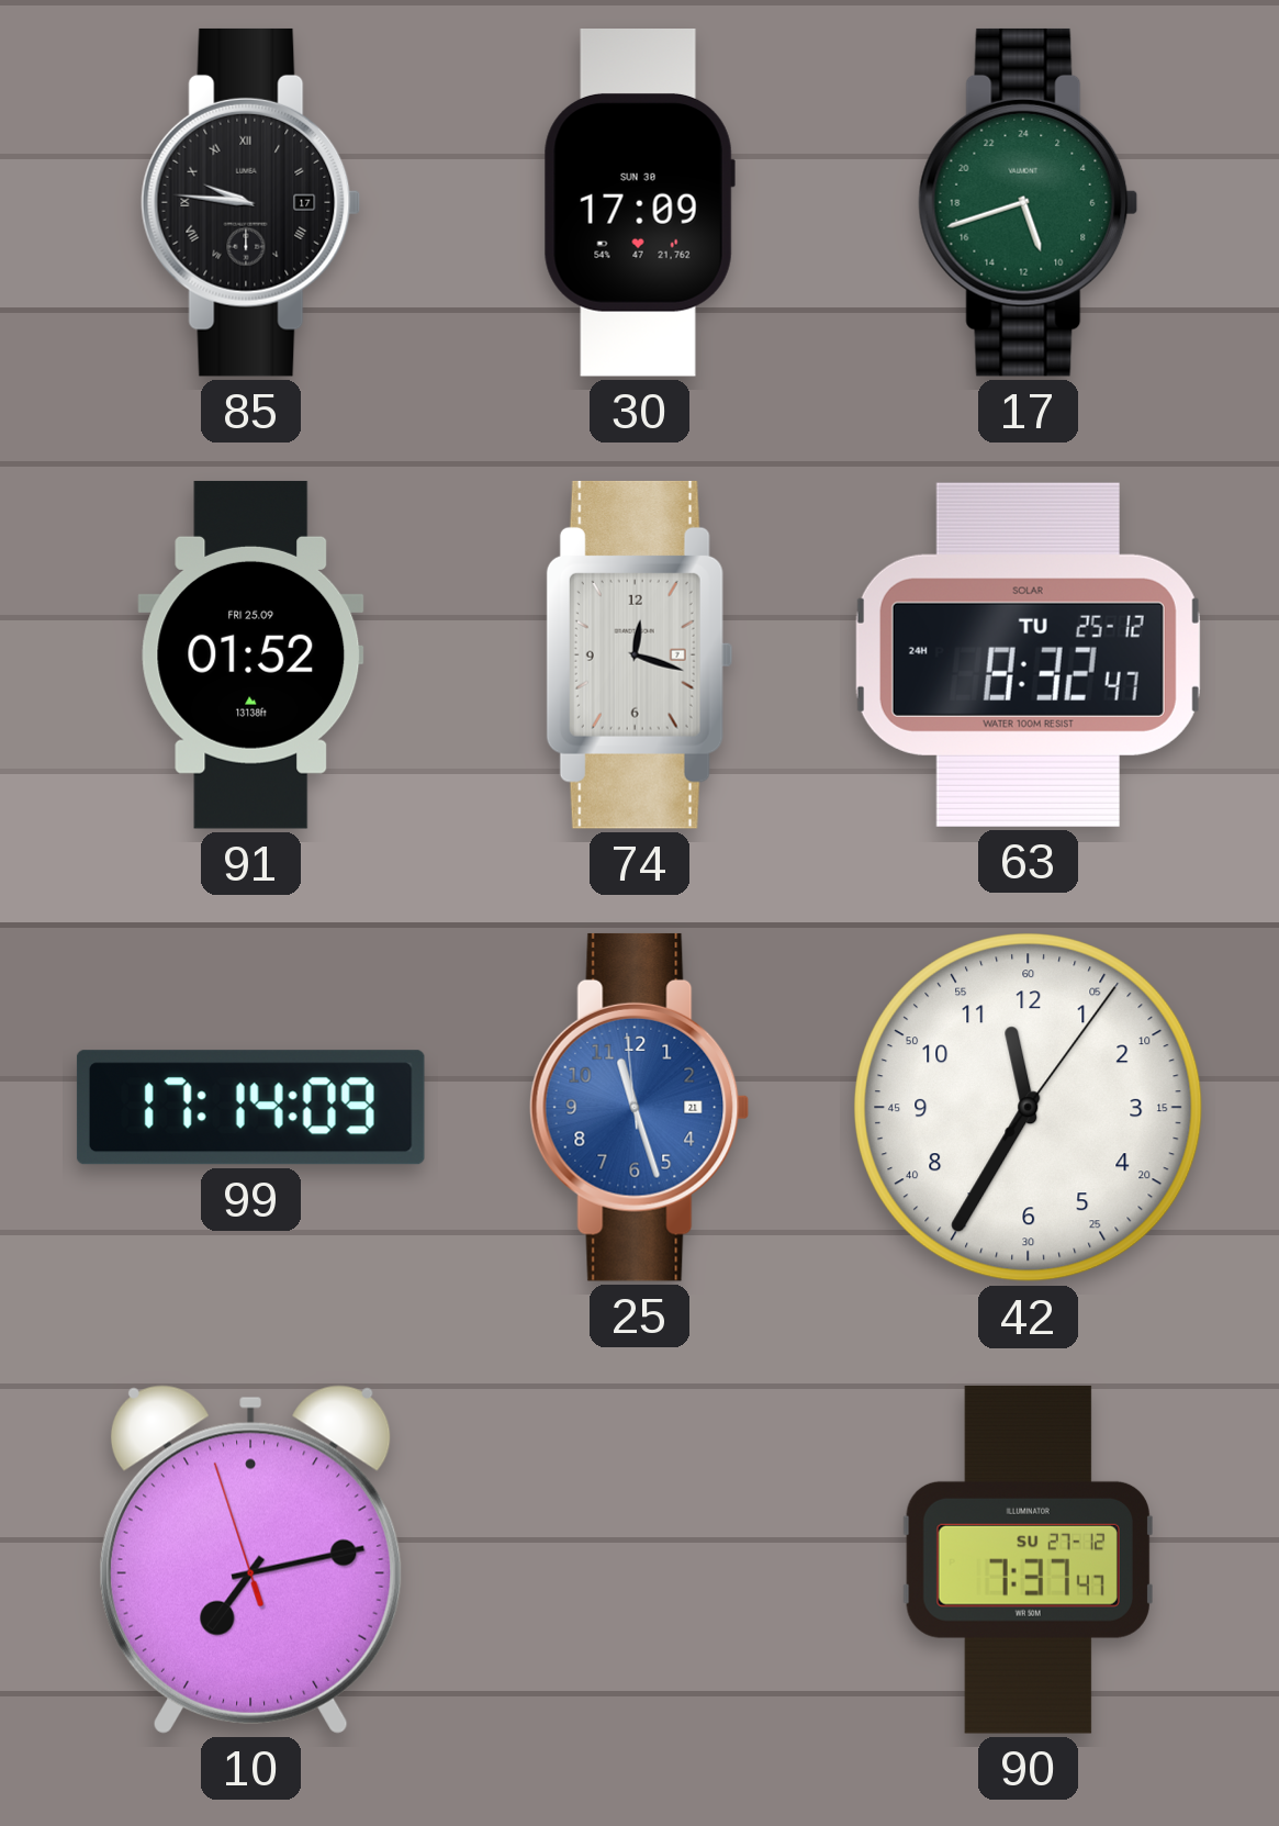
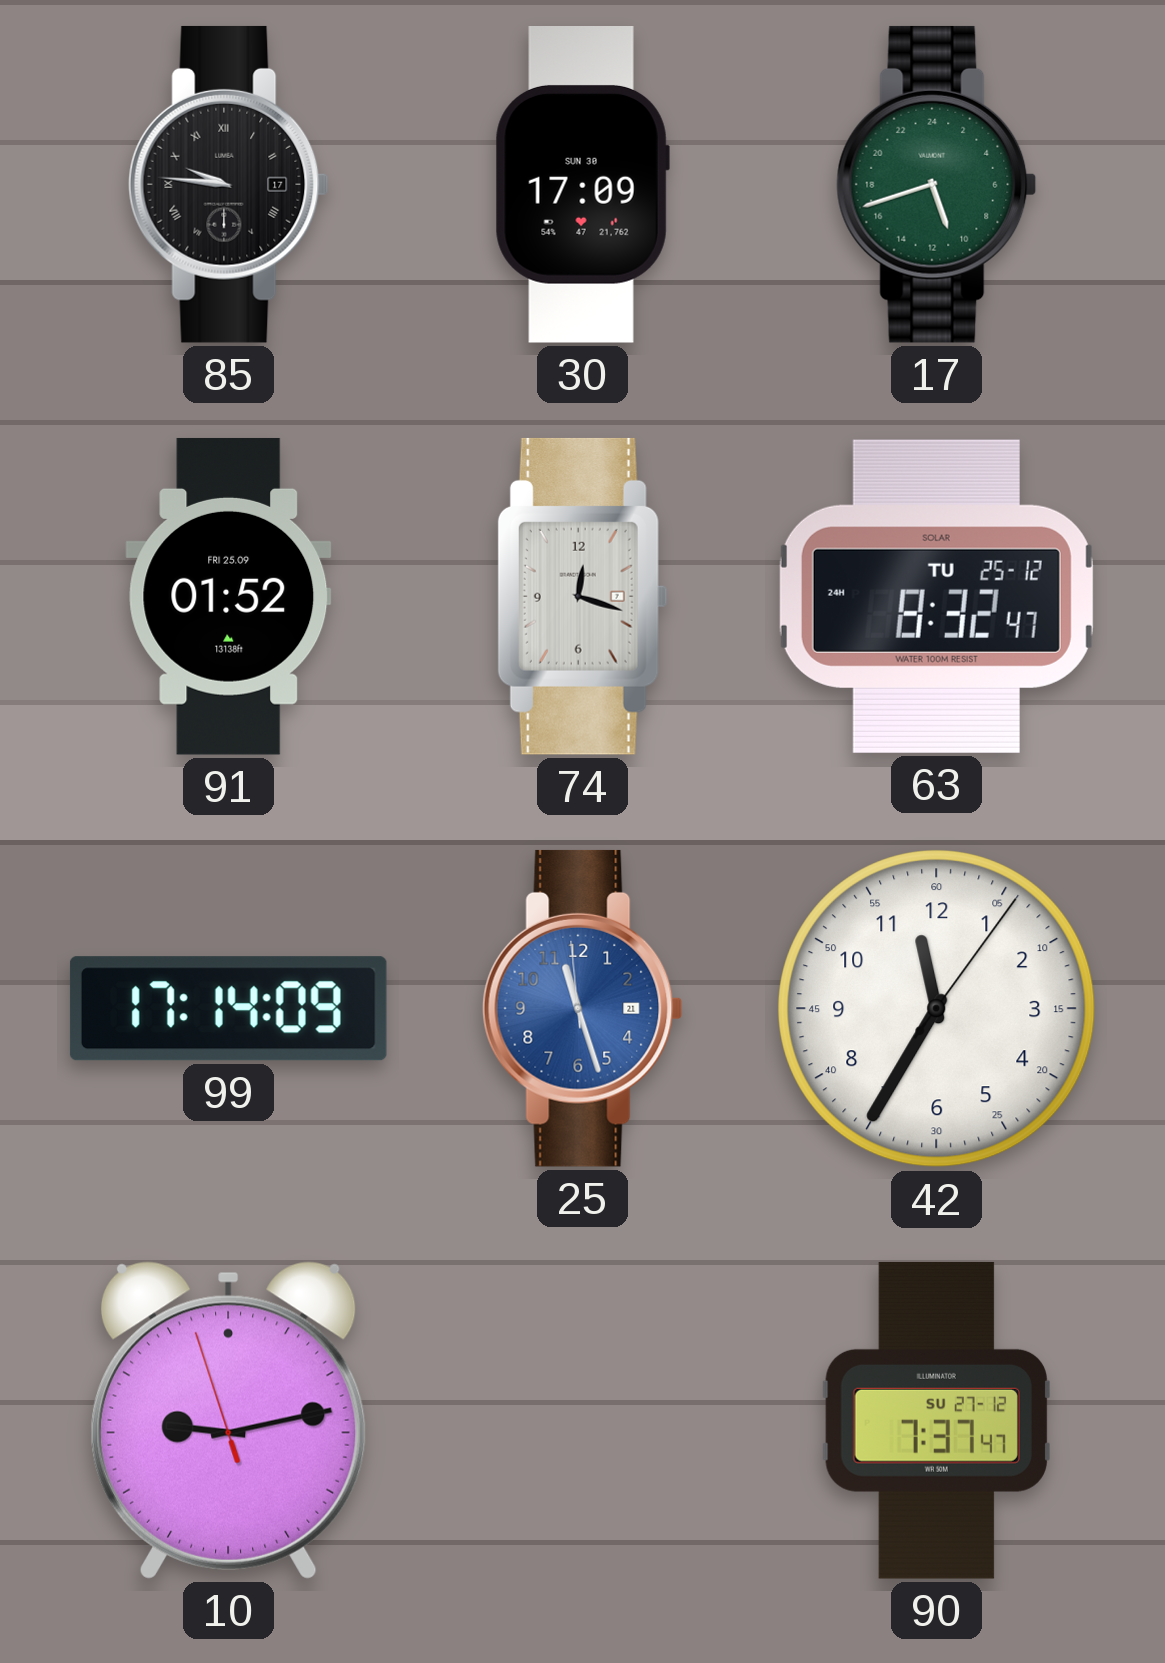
10: 7:12 -> 9:12 (228, 1420)
